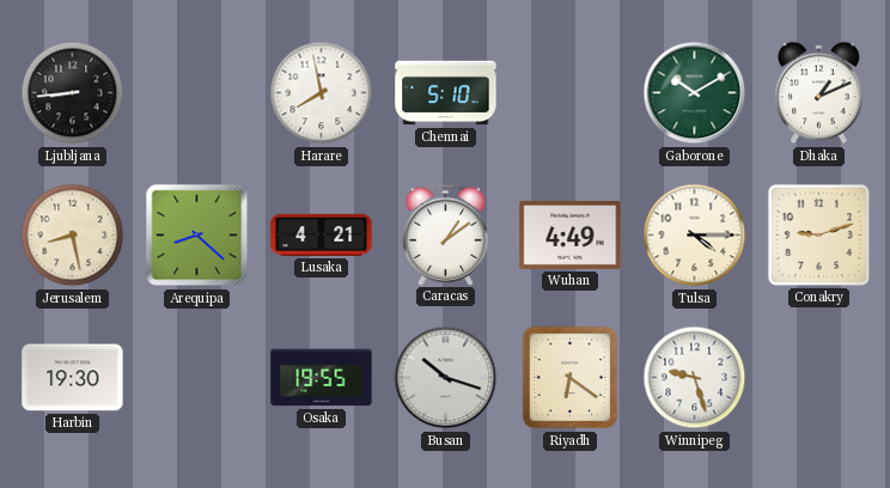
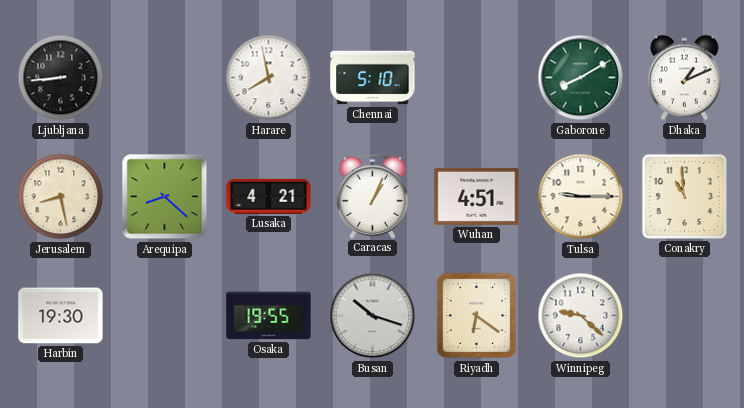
Gaborone: 10:10 -> 8:10 (581, 78)
Caracas: 1:09 -> 1:04 (373, 196)
Wuhan: 4:49 -> 4:51 (477, 196)
Tulsa: 4:15 -> 9:15 (581, 197)
Conakry: 9:12 -> 10:59 (684, 196)
Winnipeg: 9:27 -> 9:22 (581, 316)
